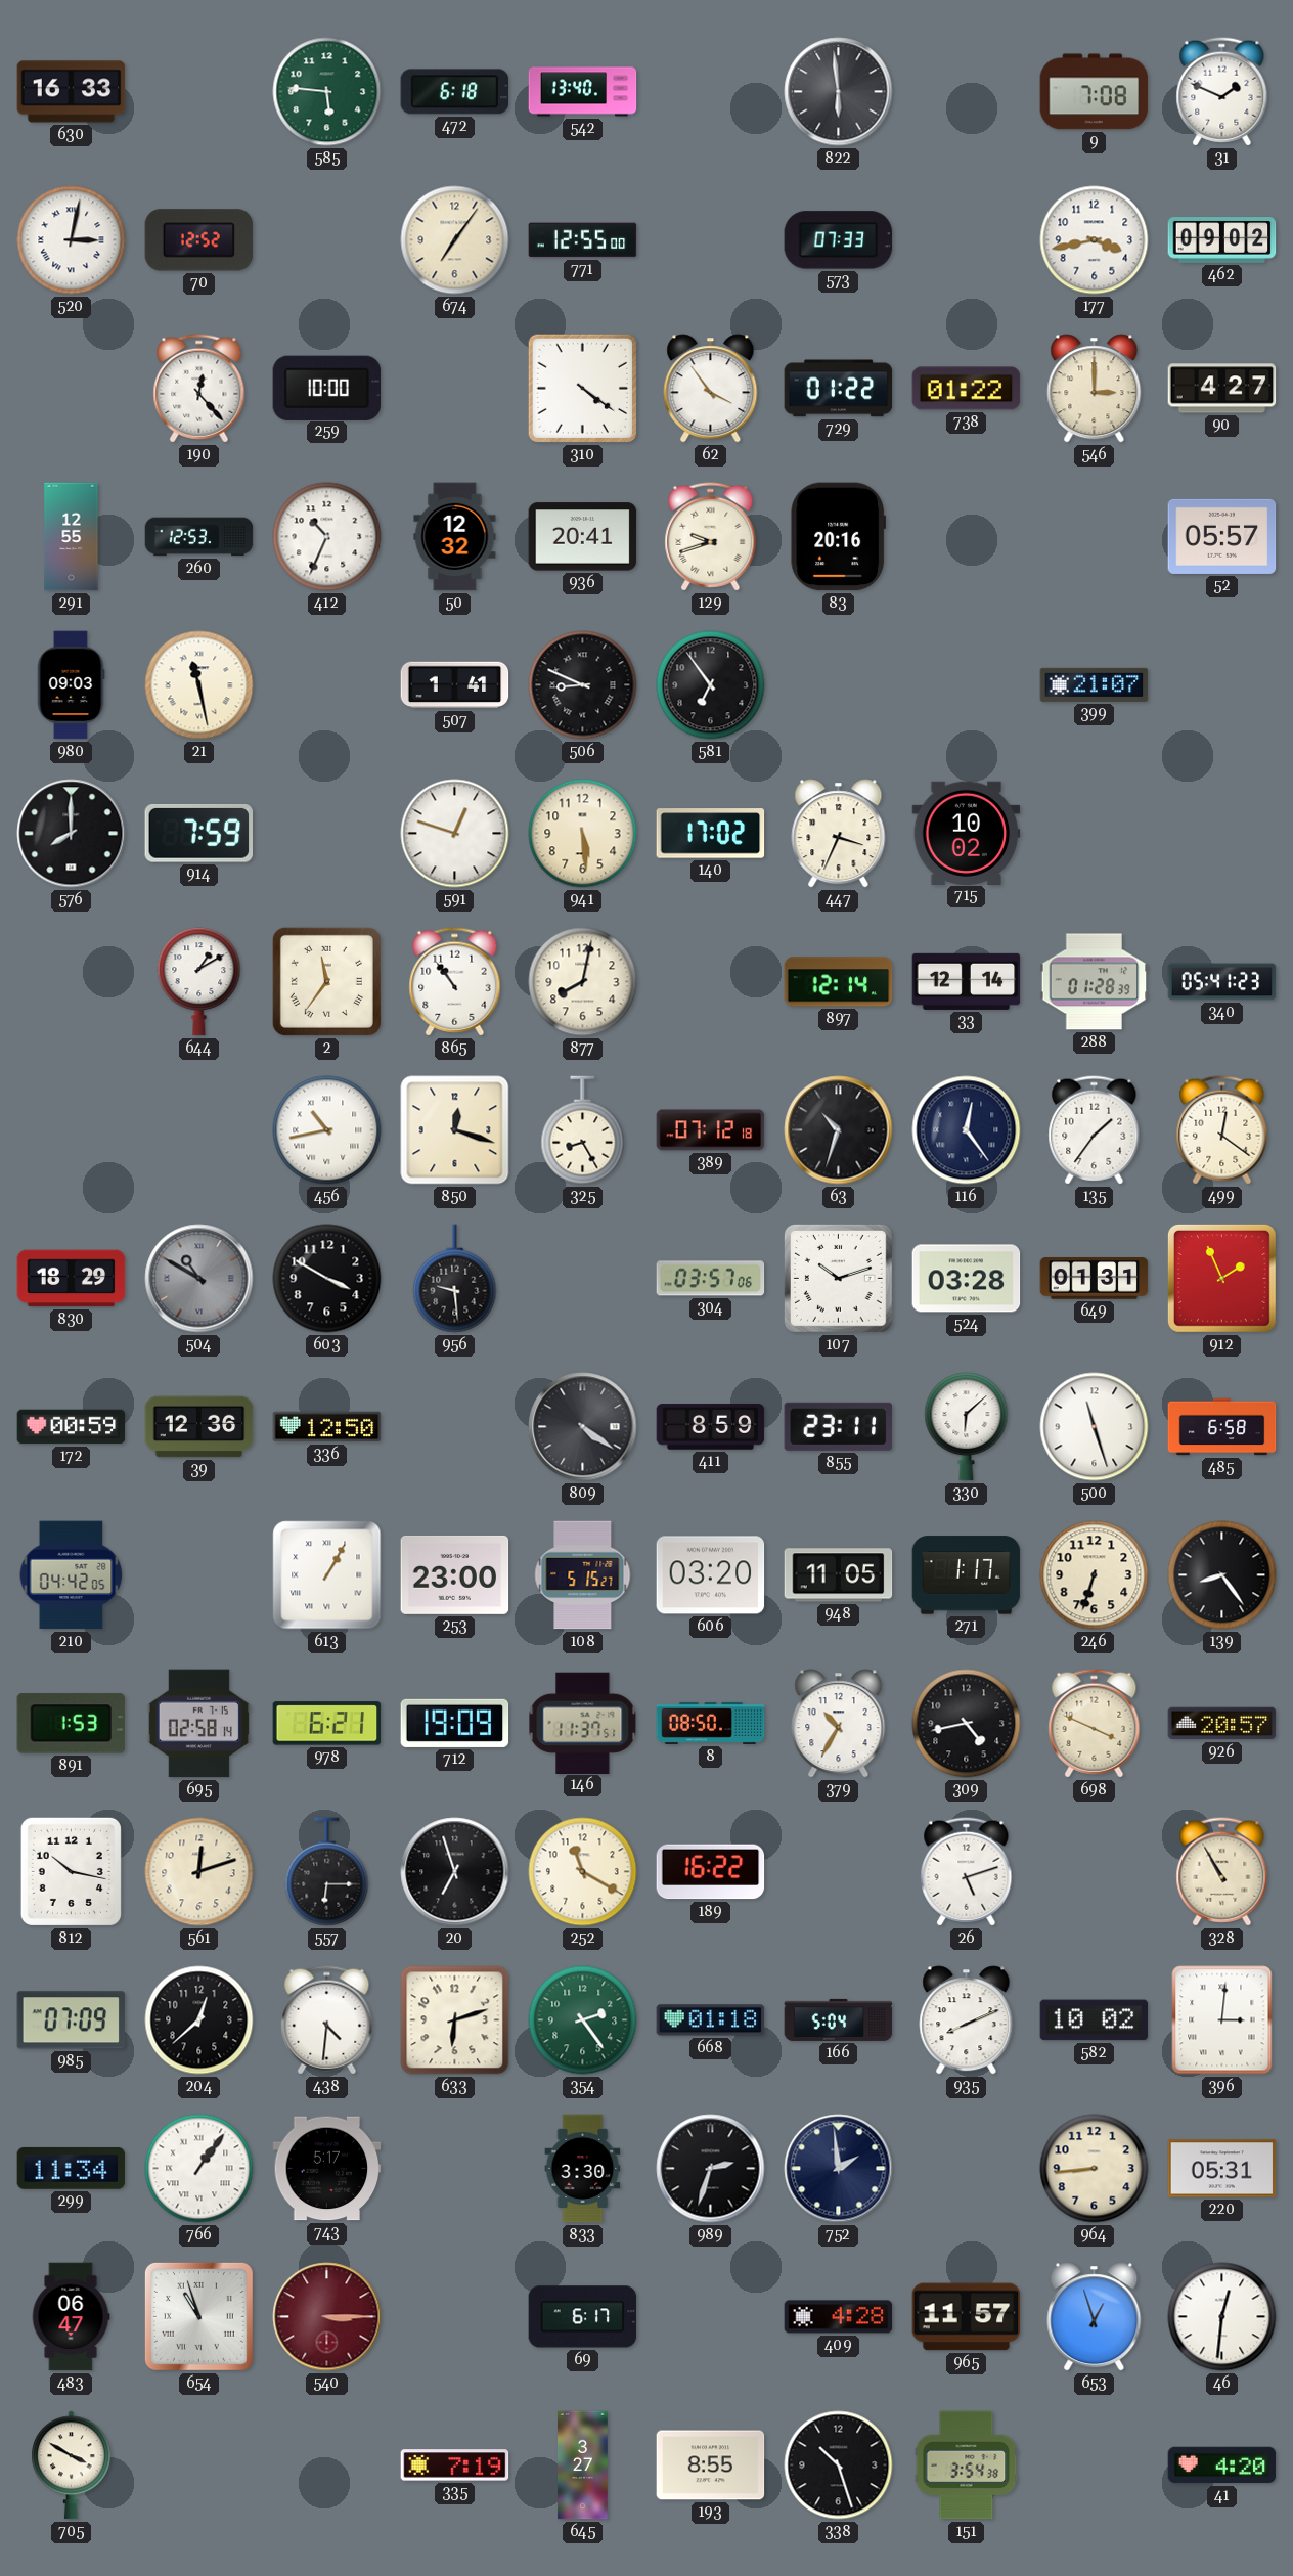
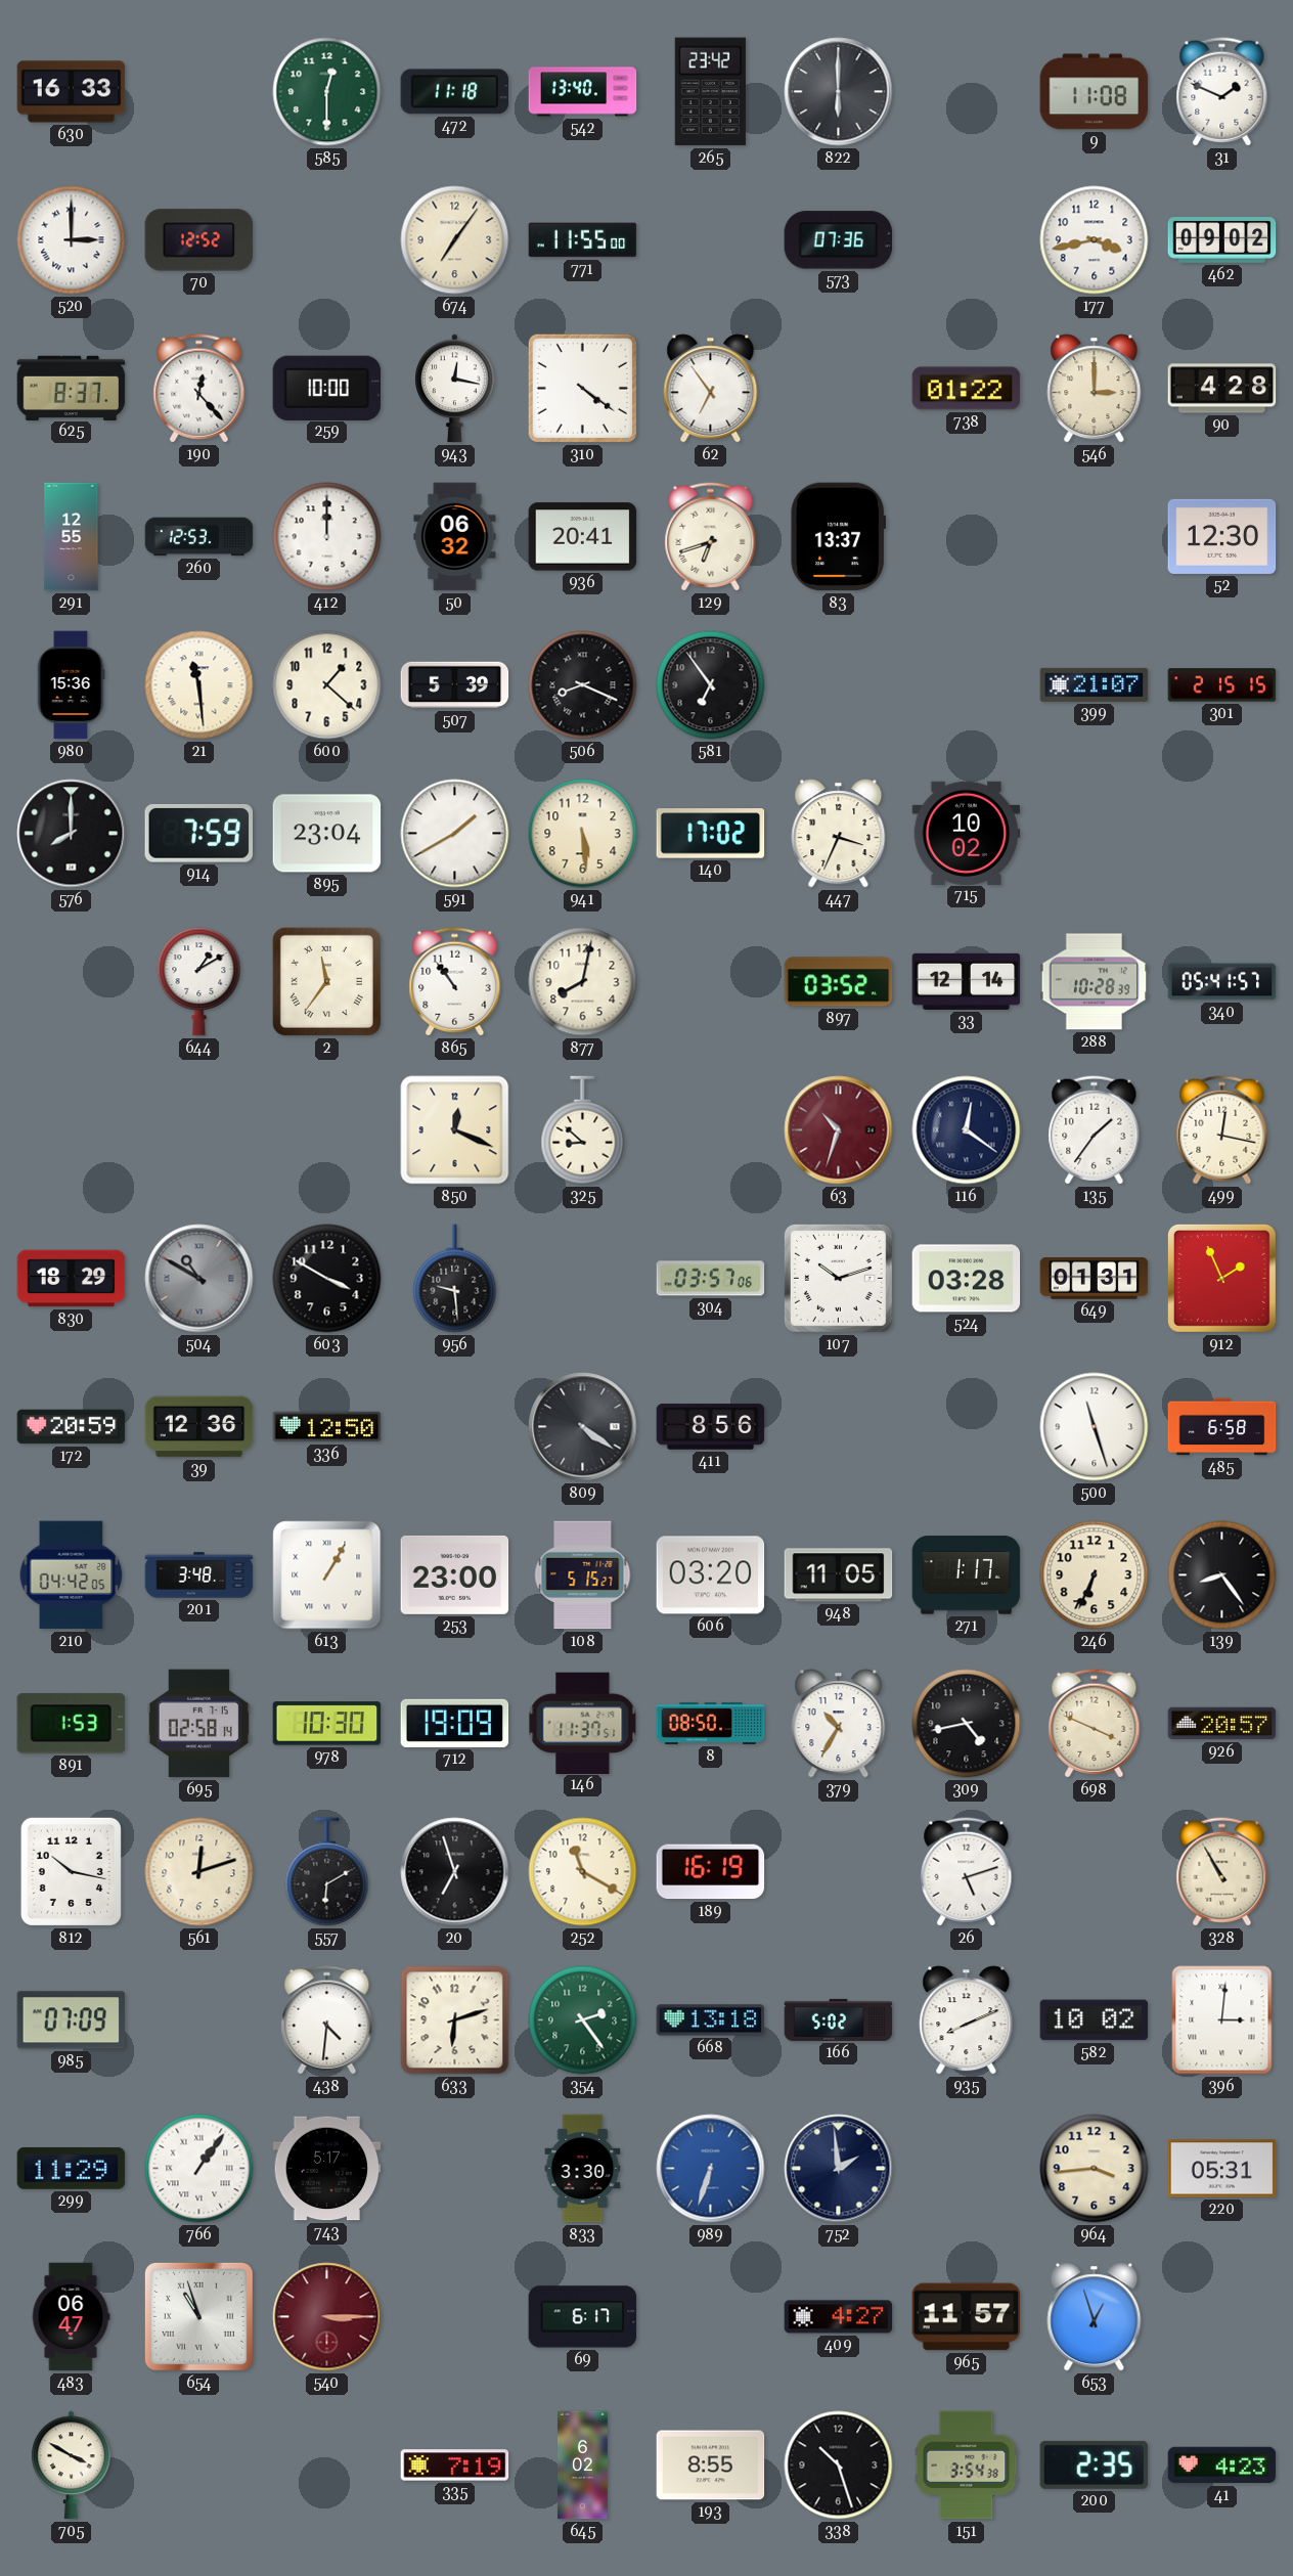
585: 5:46 -> 12:30 (327, 92)
472: 6:18 -> 11:18 (455, 92)
265: none -> 23:42 (710, 92)
822: 5:59 -> 6:00 (839, 92)
9: 7:08 -> 11:08 (1095, 92)
520: 3:02 -> 3:00 (72, 240)
771: 12:55 -> 11:55 (583, 240)
573: 07:33 -> 07:36 (839, 240)
625: none -> 8:37 (72, 388)
943: none -> 12:17 (455, 389)
62: 3:54 -> 6:54 (711, 389)
729: 01:22 -> none (839, 389)
90: 4:27 -> 4:28 (1222, 389)
412: 10:34 -> 12:00 (327, 537)
50: 12:32 -> 06:32 (455, 537)
129: 9:42 -> 6:42 (711, 537)
83: 20:16 -> 13:37 (838, 537)
52: 05:57 -> 12:30 (1222, 536)
980: 09:03 -> 15:36 (71, 685)
21: 11:28 -> 11:29 (199, 685)
600: none -> 1:22 (327, 685)
507: 1:41 -> 5:39 (455, 685)
506: 8:49 -> 8:19 (583, 685)
301: none -> 2:15 (1222, 685)
895: none -> 23:04 (327, 834)
591: 12:48 -> 1:40 (455, 834)
897: 12:14 -> 03:52 (839, 982)
288: 01:28 -> 10:28 (1095, 982)
340: 05:41:23 -> 05:41:57 (1222, 982)
456: 10:43 -> none (327, 1130)
850: 12:18 -> 12:19 (455, 1130)
325: 8:25 -> 8:52 (583, 1130)
389: 07:12 -> none (711, 1130)
63 dial: black -> burgundy (839, 1130)
116: 12:24 -> 12:21 (967, 1130)
499: 12:21 -> 12:17 (1222, 1130)
172: 00:59 -> 20:59 (72, 1427)
411: 8:59 -> 8:56 (711, 1427)
855: 23:11 -> none (839, 1426)
330: 6:08 -> none (967, 1427)
201: none -> 3:48 (199, 1575)
246: 6:33 -> 6:34 (1095, 1575)
978: 6:21 -> 10:30 (327, 1724)
557: 6:15 -> 6:10 (327, 1872)
189: 16:22 -> 16:19 (711, 1872)
204: 12:38 -> none (199, 2020)
668: 01:18 -> 13:18 (711, 2020)
166: 5:04 -> 5:02 (839, 2019)
299: 11:34 -> 11:29 (72, 2168)
989: 2:33 -> 6:33 (711, 2169)
989 dial: black -> blue (711, 2169)
964: 8:44 -> 3:44 (1095, 2169)
409: 4:28 -> 4:27 (839, 2317)
46: 12:31 -> none (1222, 2317)
645: 3:27 -> 6:02 (583, 2466)
200: none -> 2:35 (1095, 2464)
41: 4:20 -> 4:23 (1222, 2466)
